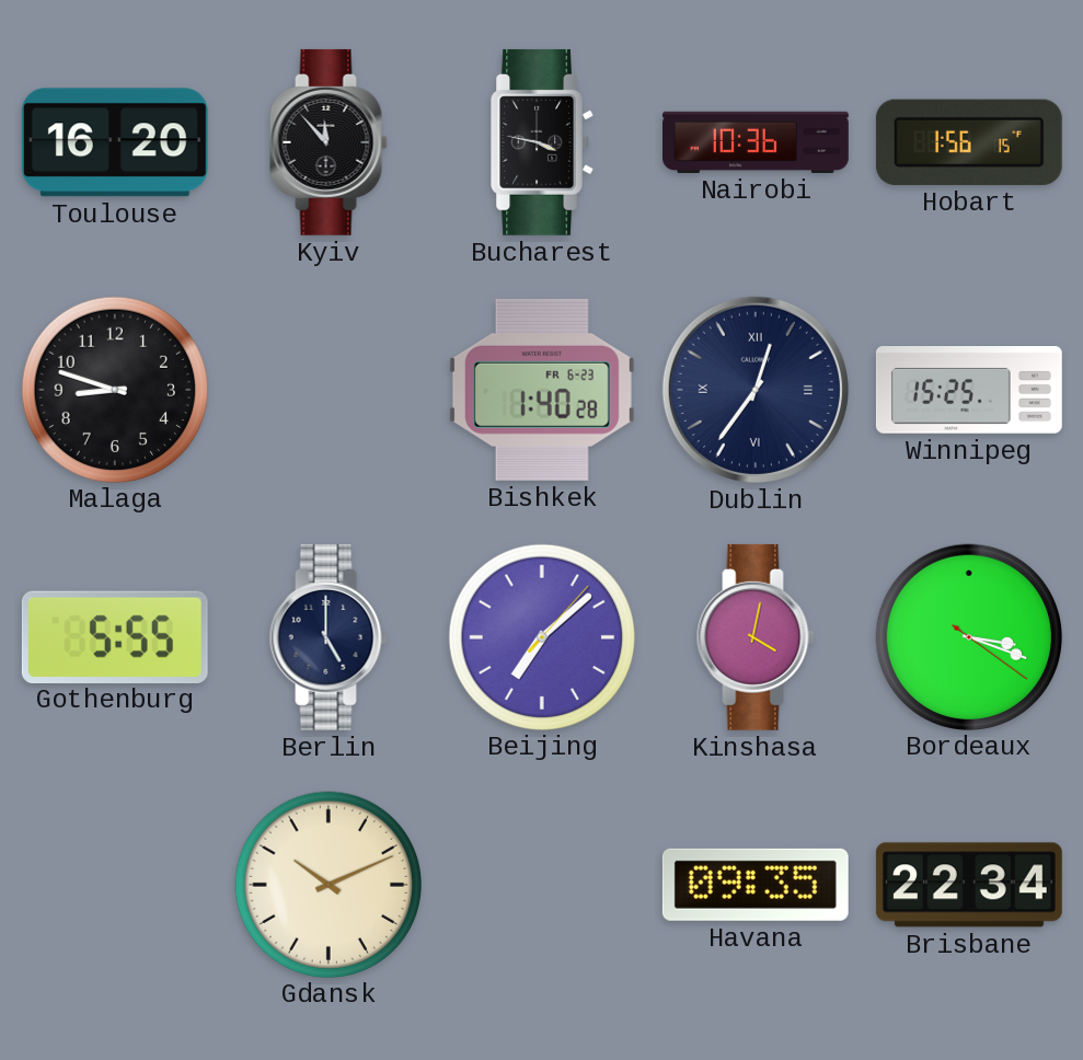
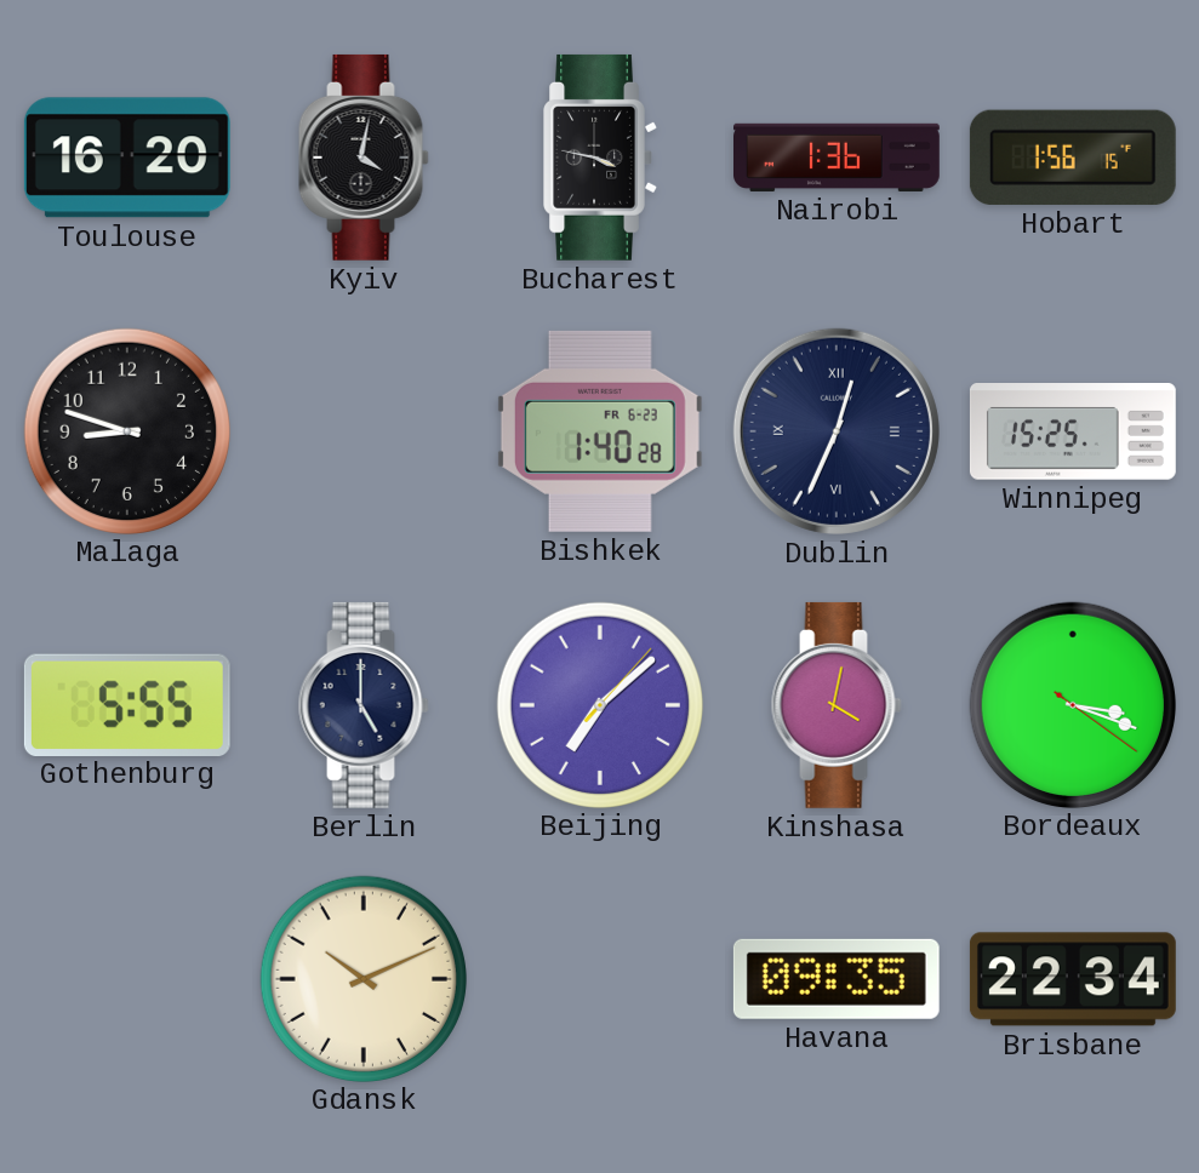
Kyiv: 11:53 -> 4:02 (364, 158)
Nairobi: 10:36 -> 1:36 (838, 158)
Dublin: 12:36 -> 12:34 (837, 431)
